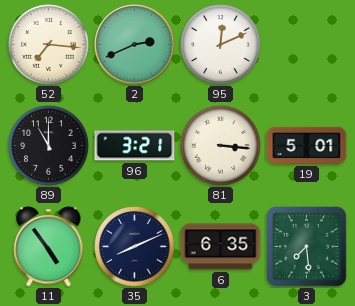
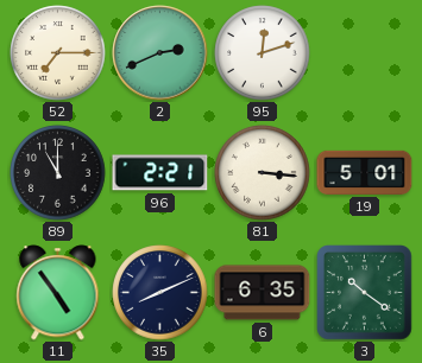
52: 7:16 -> 7:15 (58, 53)
95: 12:11 -> 12:12 (263, 53)
96: 3:21 -> 2:21 (160, 173)
3: 7:29 -> 10:21 (365, 293)
